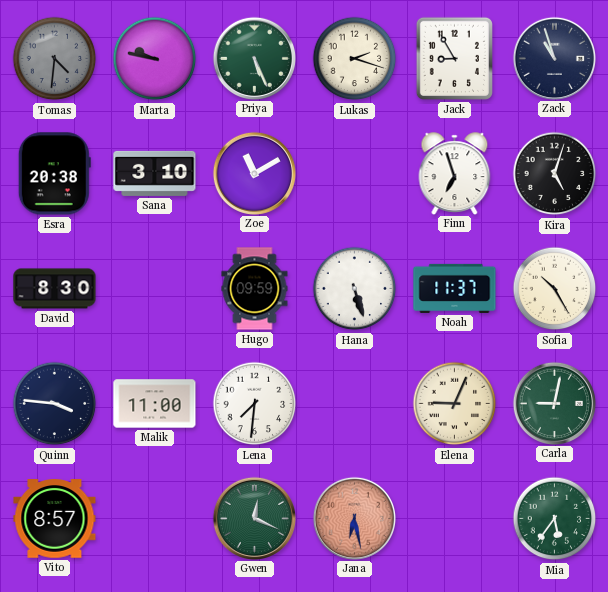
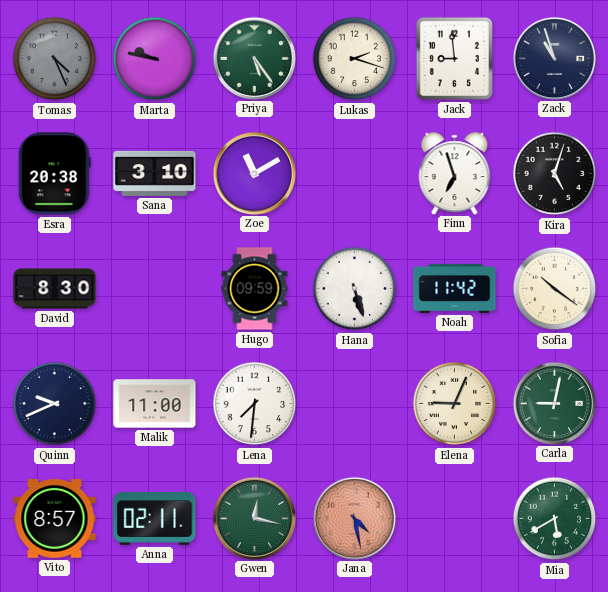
Tomas: 4:31 -> 4:26 (55, 59)
Priya: 5:26 -> 5:24 (254, 58)
Jack: 8:55 -> 8:59 (454, 58)
Noah: 11:37 -> 11:42 (455, 288)
Sofia: 10:25 -> 10:21 (555, 289)
Quinn: 3:46 -> 9:41 (55, 404)
Anna: none -> 02:11 (155, 519)
Gwen: 12:19 -> 12:17 (254, 518)
Jana: 6:28 -> 4:28 (354, 518)
Mia: 5:36 -> 5:40 (555, 519)
